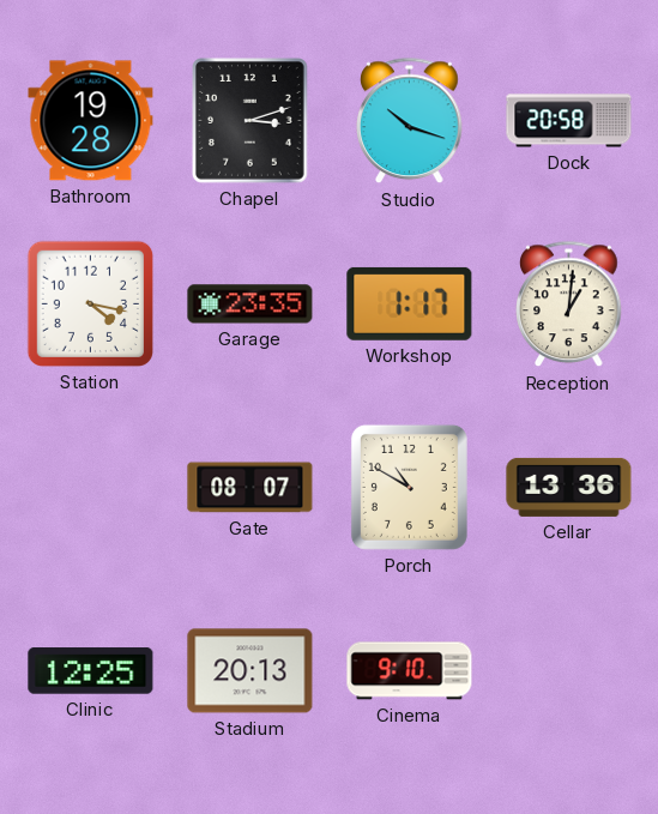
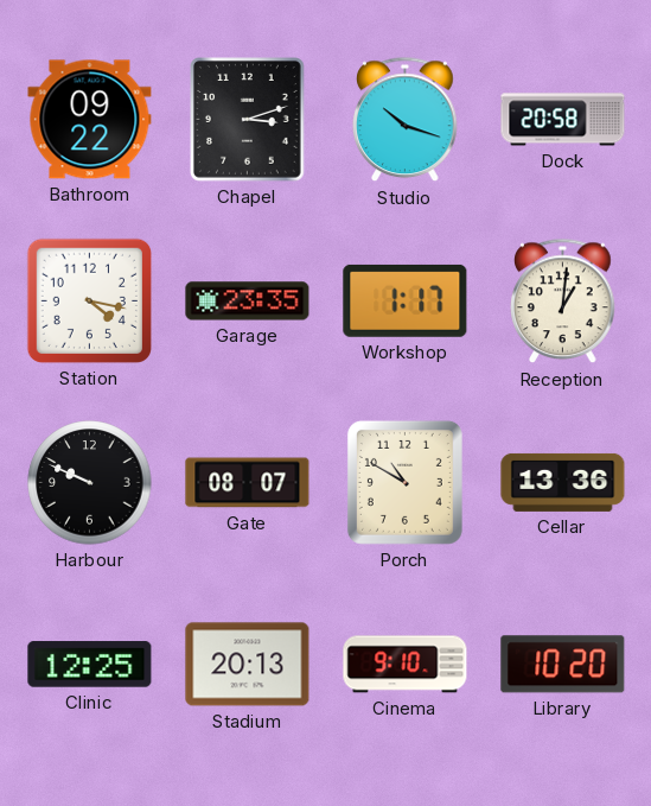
Bathroom: 19:28 -> 09:22 (90, 120)
Harbour: none -> 9:49 (90, 483)
Library: none -> 10:20 (563, 665)
